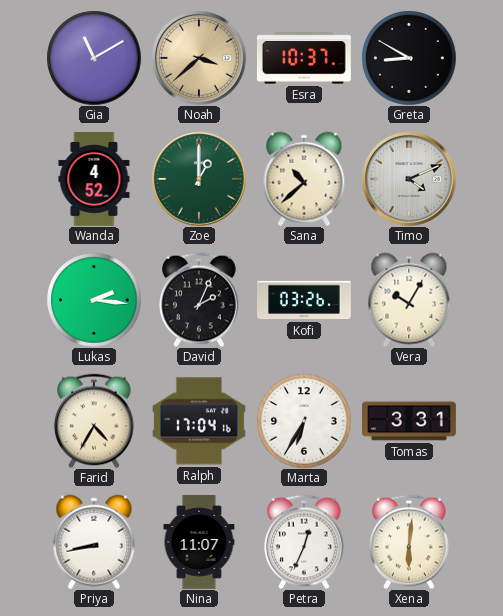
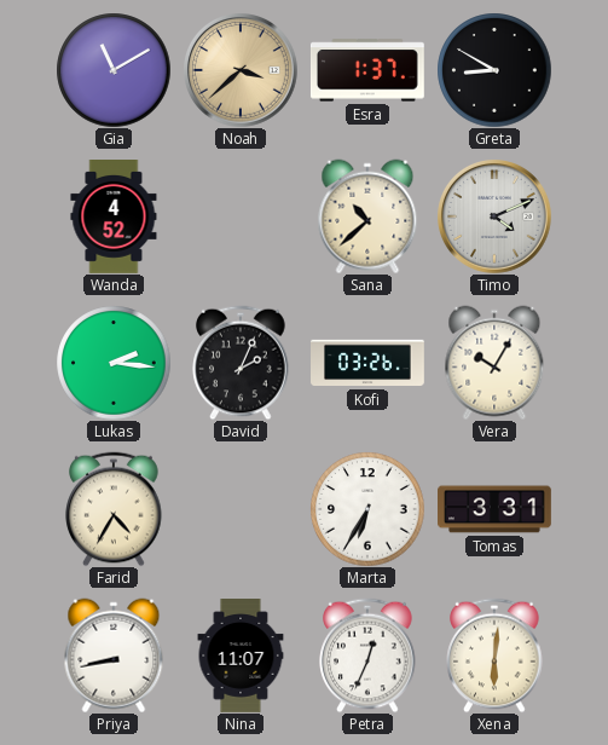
Esra: 10:37 -> 1:37 (367, 70)
Zoe: 1:00 -> none (199, 179)
Ralph: 17:04 -> none (199, 421)
